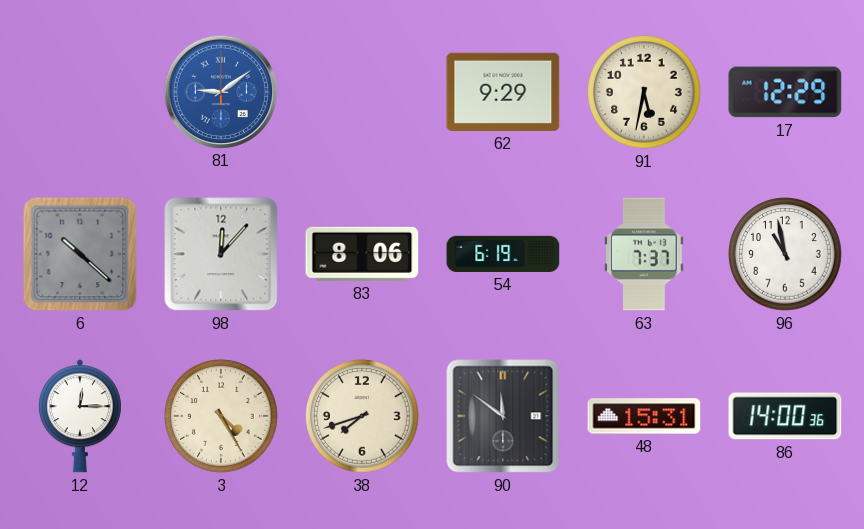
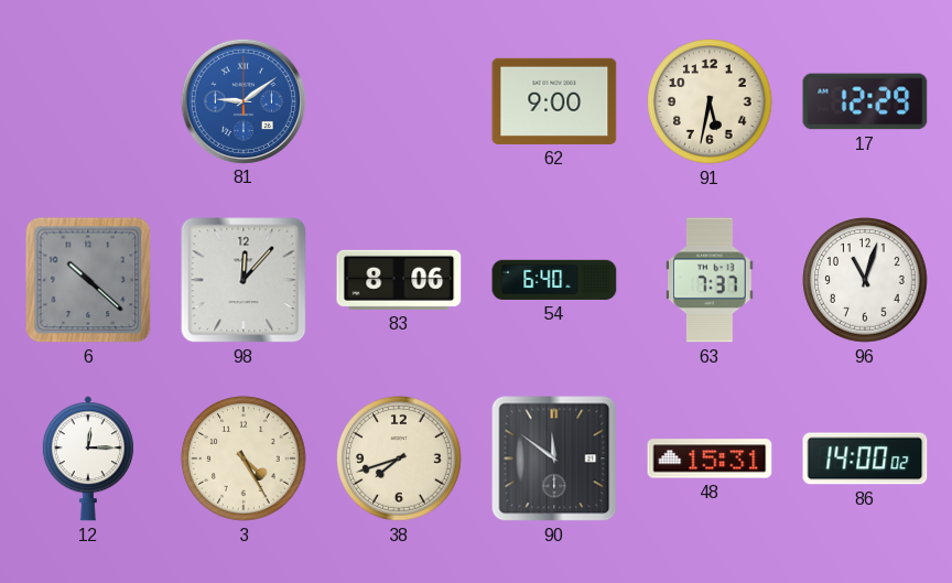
62: 9:29 -> 9:00 (554, 101)
54: 6:19 -> 6:40 (554, 280)
96: 10:58 -> 11:03 (865, 280)
86: 14:00:36 -> 14:00:02 (865, 458)
